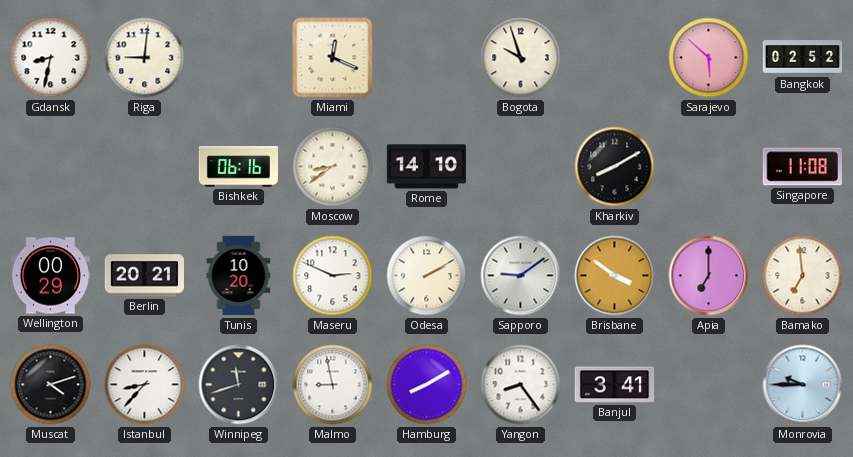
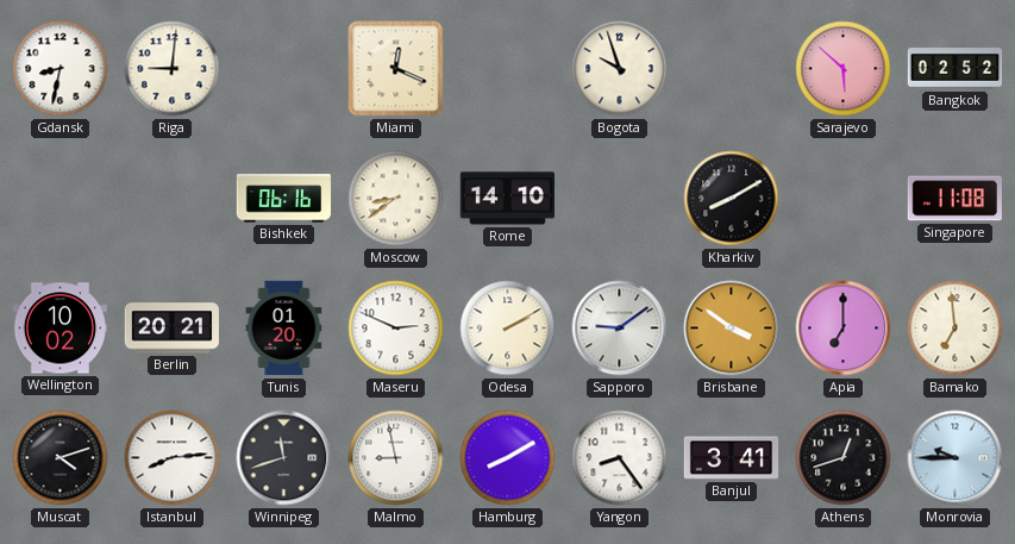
Wellington: 00:29 -> 10:02 (59, 329)
Tunis: 10:20 -> 01:20 (284, 329)
Istanbul: 8:37 -> 8:14 (173, 458)
Athens: none -> 12:42 (844, 458)
